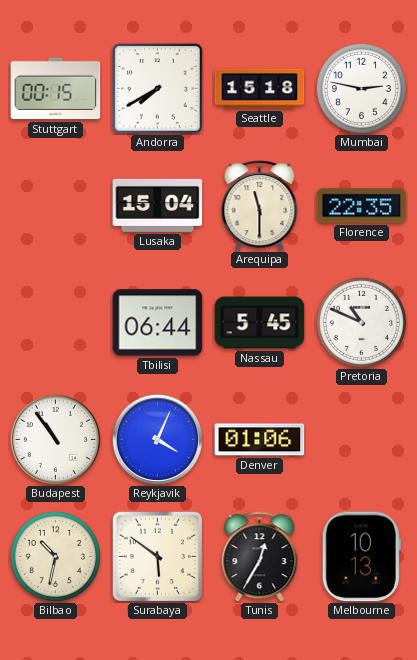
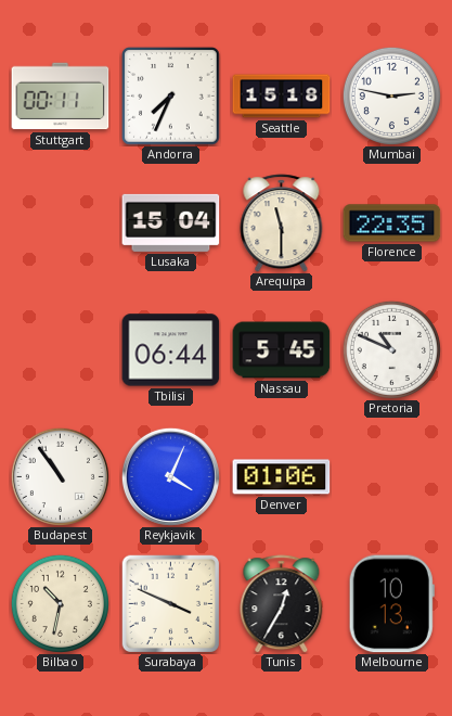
Stuttgart: 00:15 -> 00:11 (61, 97)
Andorra: 7:40 -> 7:34 (171, 97)
Surabaya: 5:51 -> 3:49 (170, 604)
